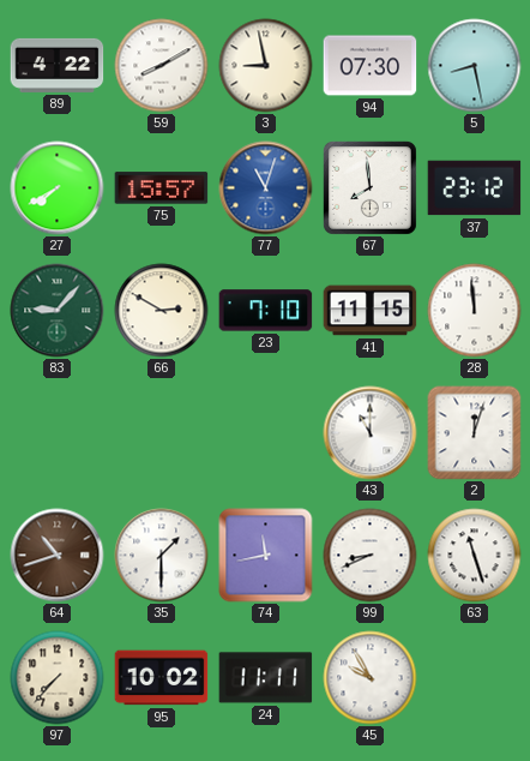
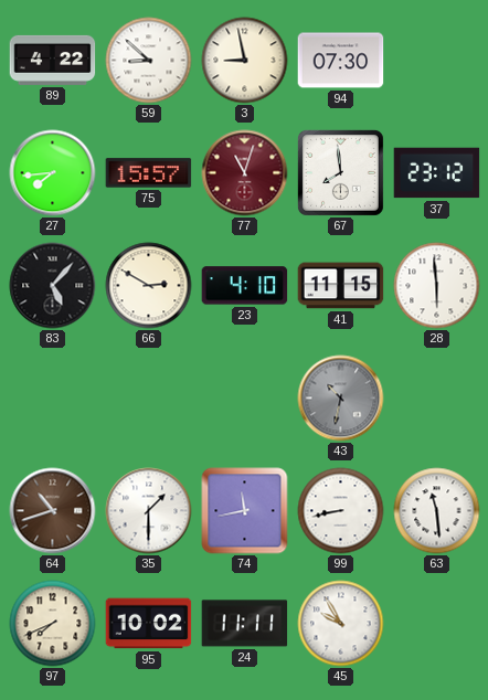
59: 8:10 -> 8:52 (149, 61)
5: 8:28 -> none (475, 66)
27: 7:40 -> 7:44 (53, 173)
77 dial: blue -> burgundy (245, 173)
83: 9:07 -> 5:07 (53, 286)
83 dial: green -> black (53, 286)
23: 7:10 -> 4:10 (245, 286)
28: 11:59 -> 5:59 (437, 286)
43: 11:00 -> 10:32 (341, 399)
43 dial: white -> grey (341, 399)
2: 12:03 -> none (475, 433)
99: 8:41 -> 8:43 (341, 511)
63: 11:27 -> 11:29 (437, 511)
97: 7:37 -> 7:41 (53, 624)
